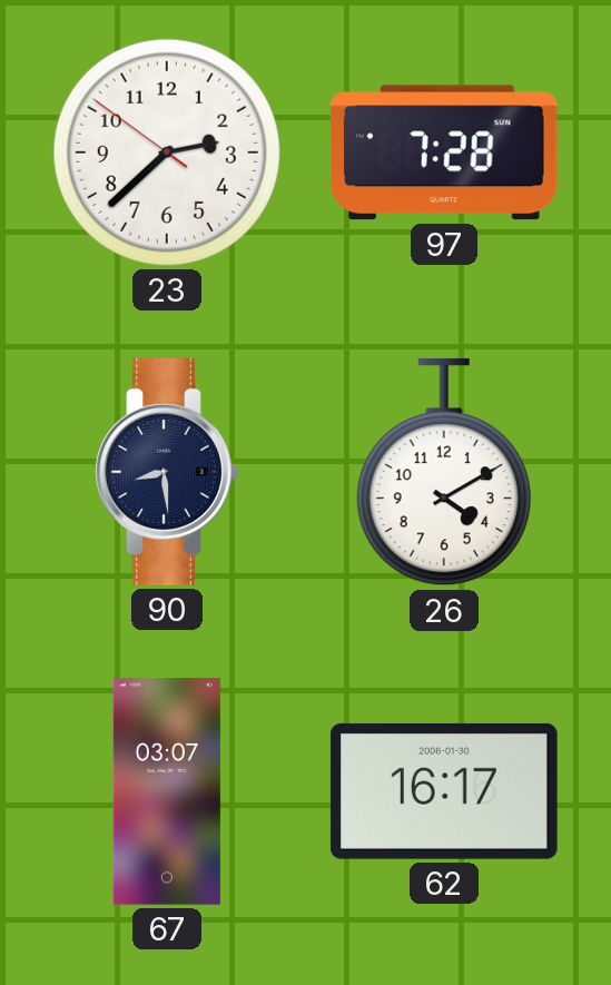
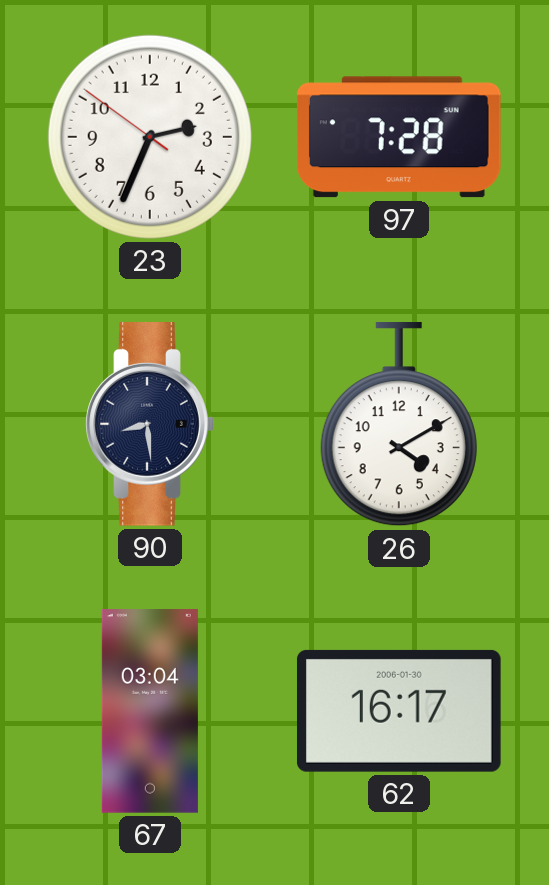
23: 2:37 -> 2:33 (150, 137)
67: 03:07 -> 03:04 (150, 711)
